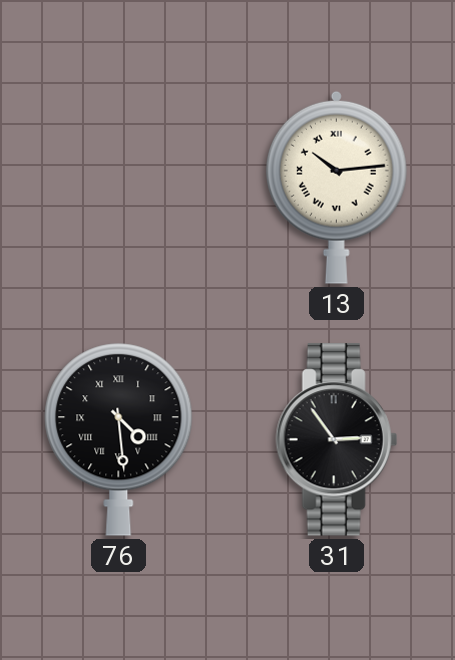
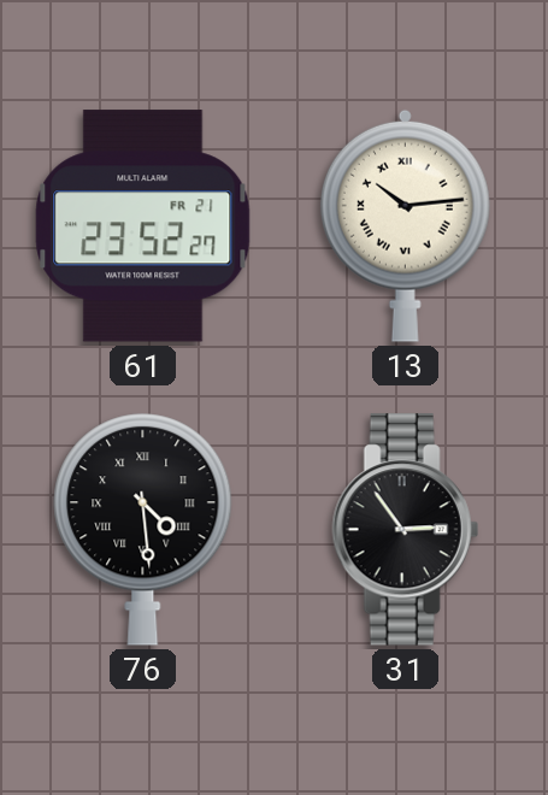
61: none -> 23:52 (143, 226)
